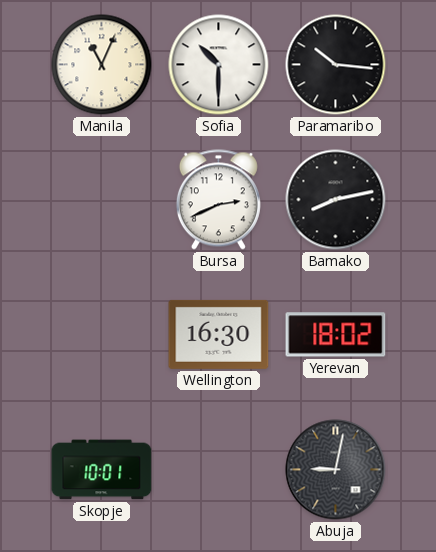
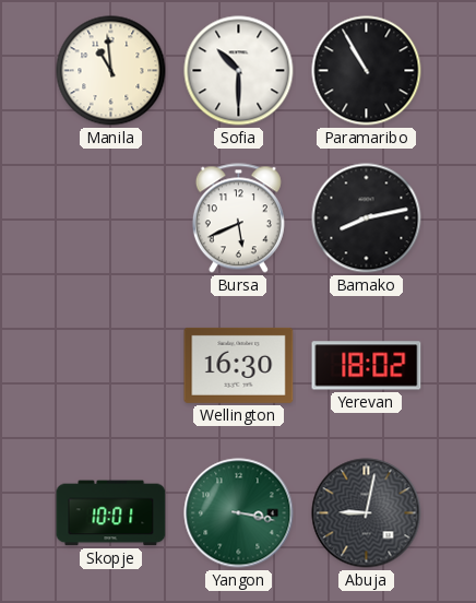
Manila: 11:04 -> 10:59 (111, 71)
Paramaribo: 10:16 -> 10:55 (367, 71)
Bursa: 2:41 -> 5:41 (238, 218)
Yangon: none -> 3:17 (239, 513)
